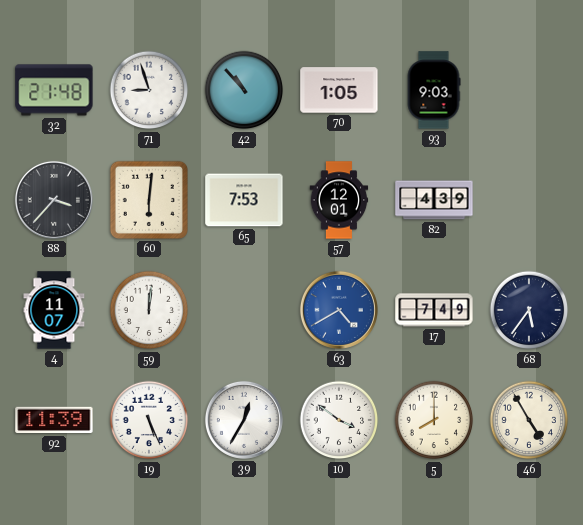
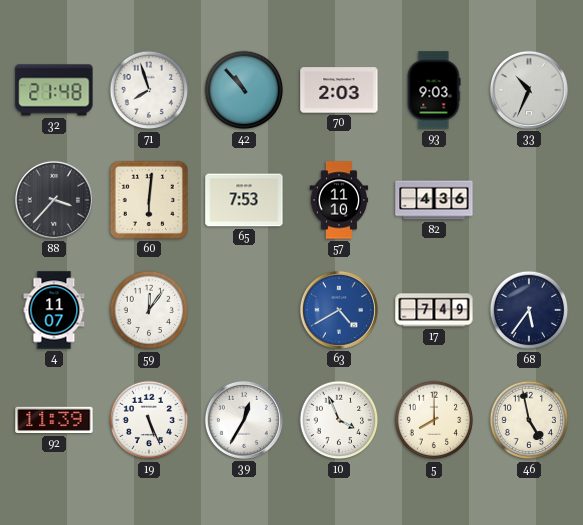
71: 8:57 -> 7:57 (149, 90)
70: 1:05 -> 2:03 (339, 90)
33: none -> 10:34 (529, 90)
57: 12:01 -> 11:10 (339, 200)
82: 4:39 -> 4:36 (434, 200)
59: 12:01 -> 12:06 (149, 310)
10: 3:51 -> 3:56 (339, 420)
46: 4:55 -> 4:58 (529, 420)
